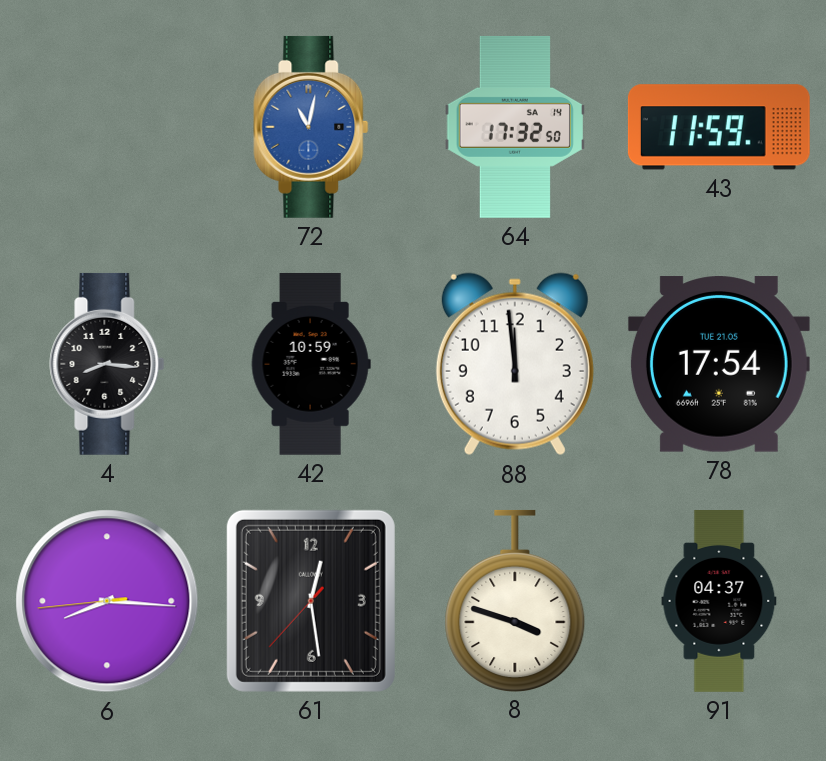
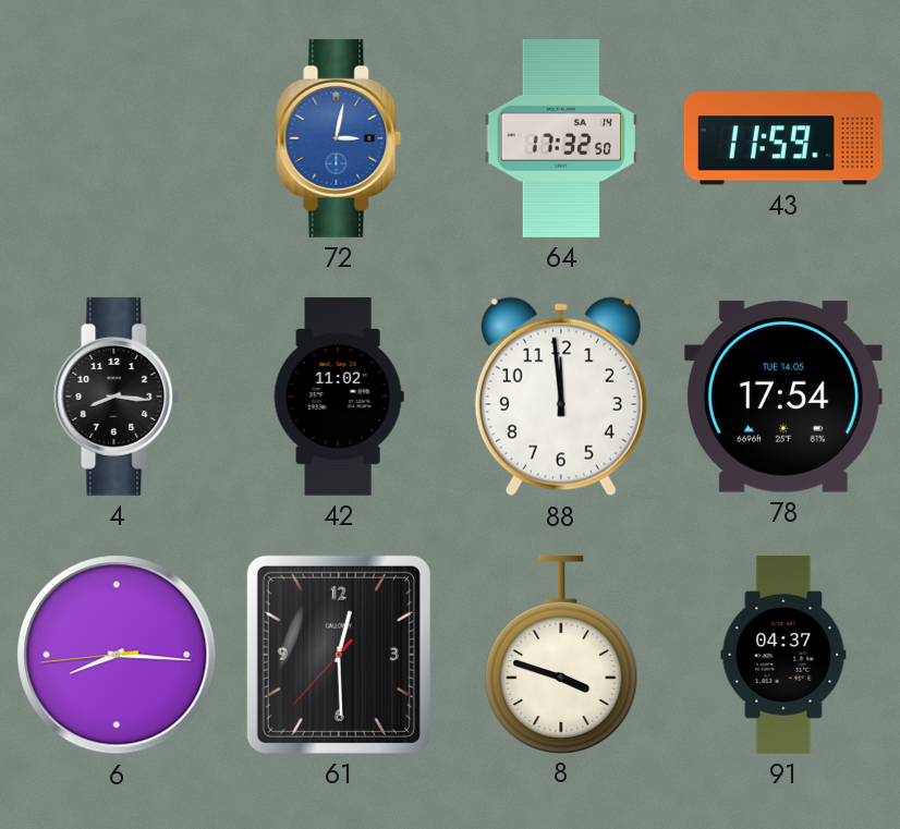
72: 11:02 -> 3:02 (339, 138)
42: 10:59 -> 11:02 (339, 397)
78 date: TUE 21.05 -> TUE 14.05 (783, 397)
61: 12:28 -> 12:29 (339, 655)
